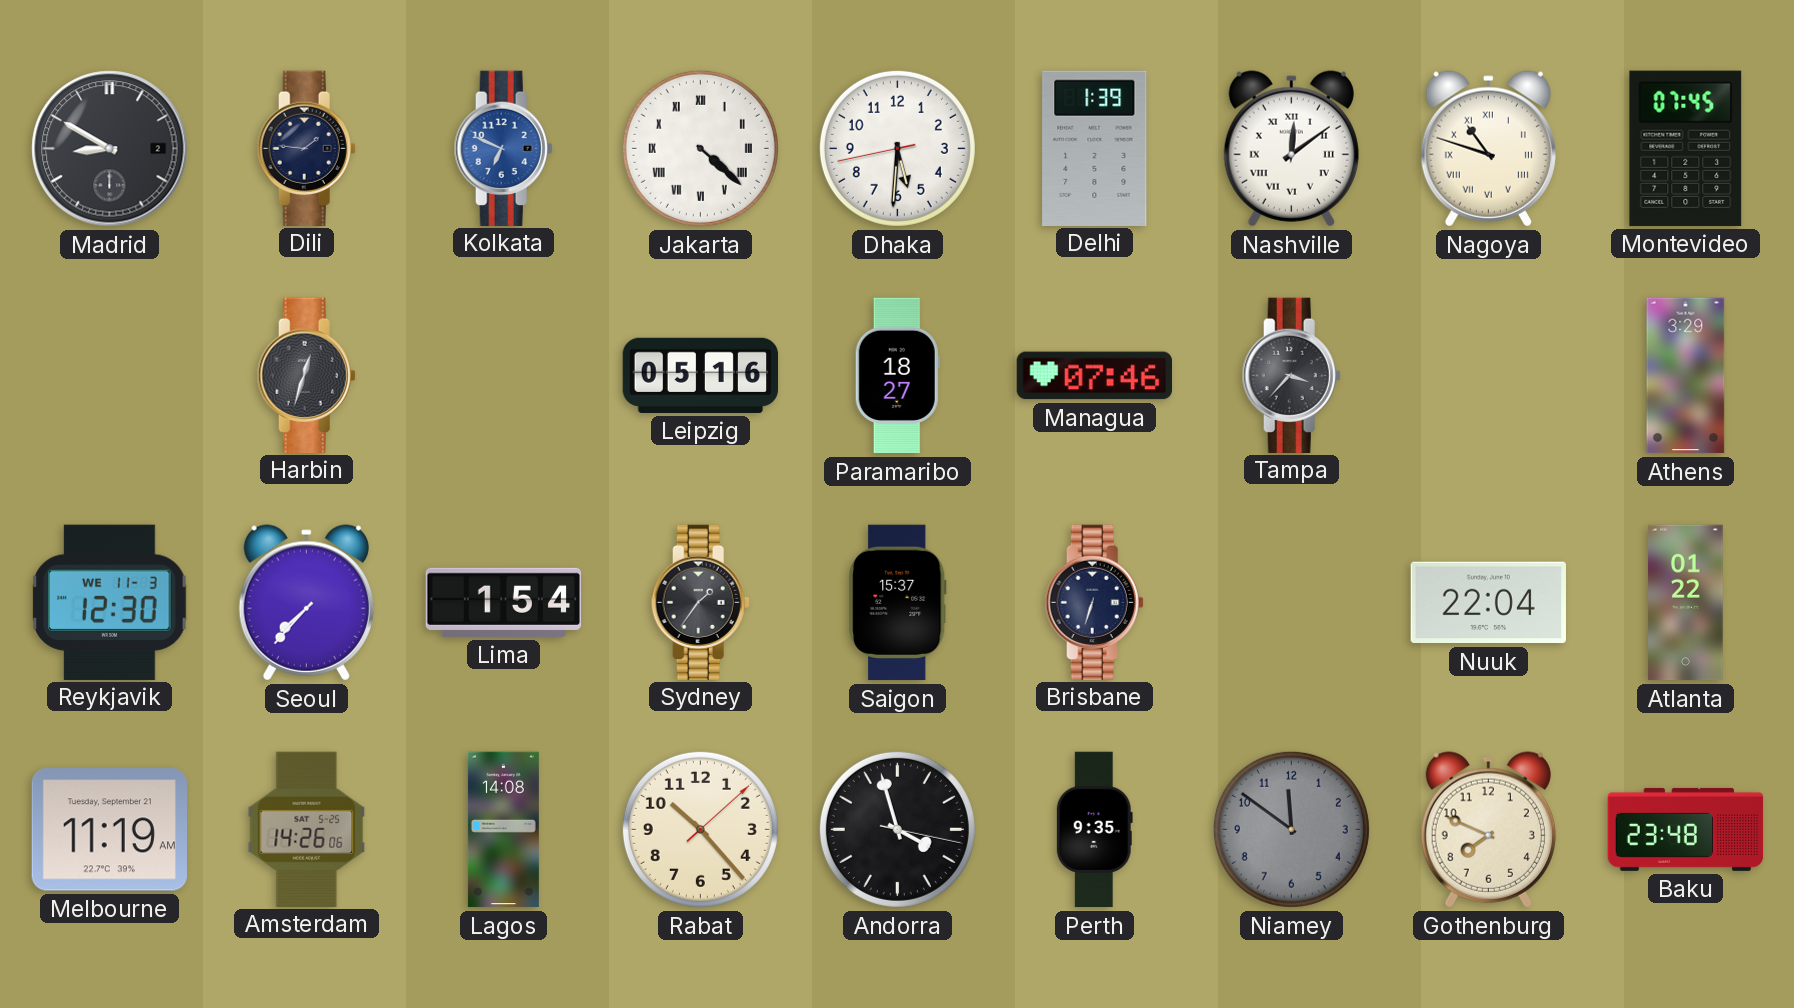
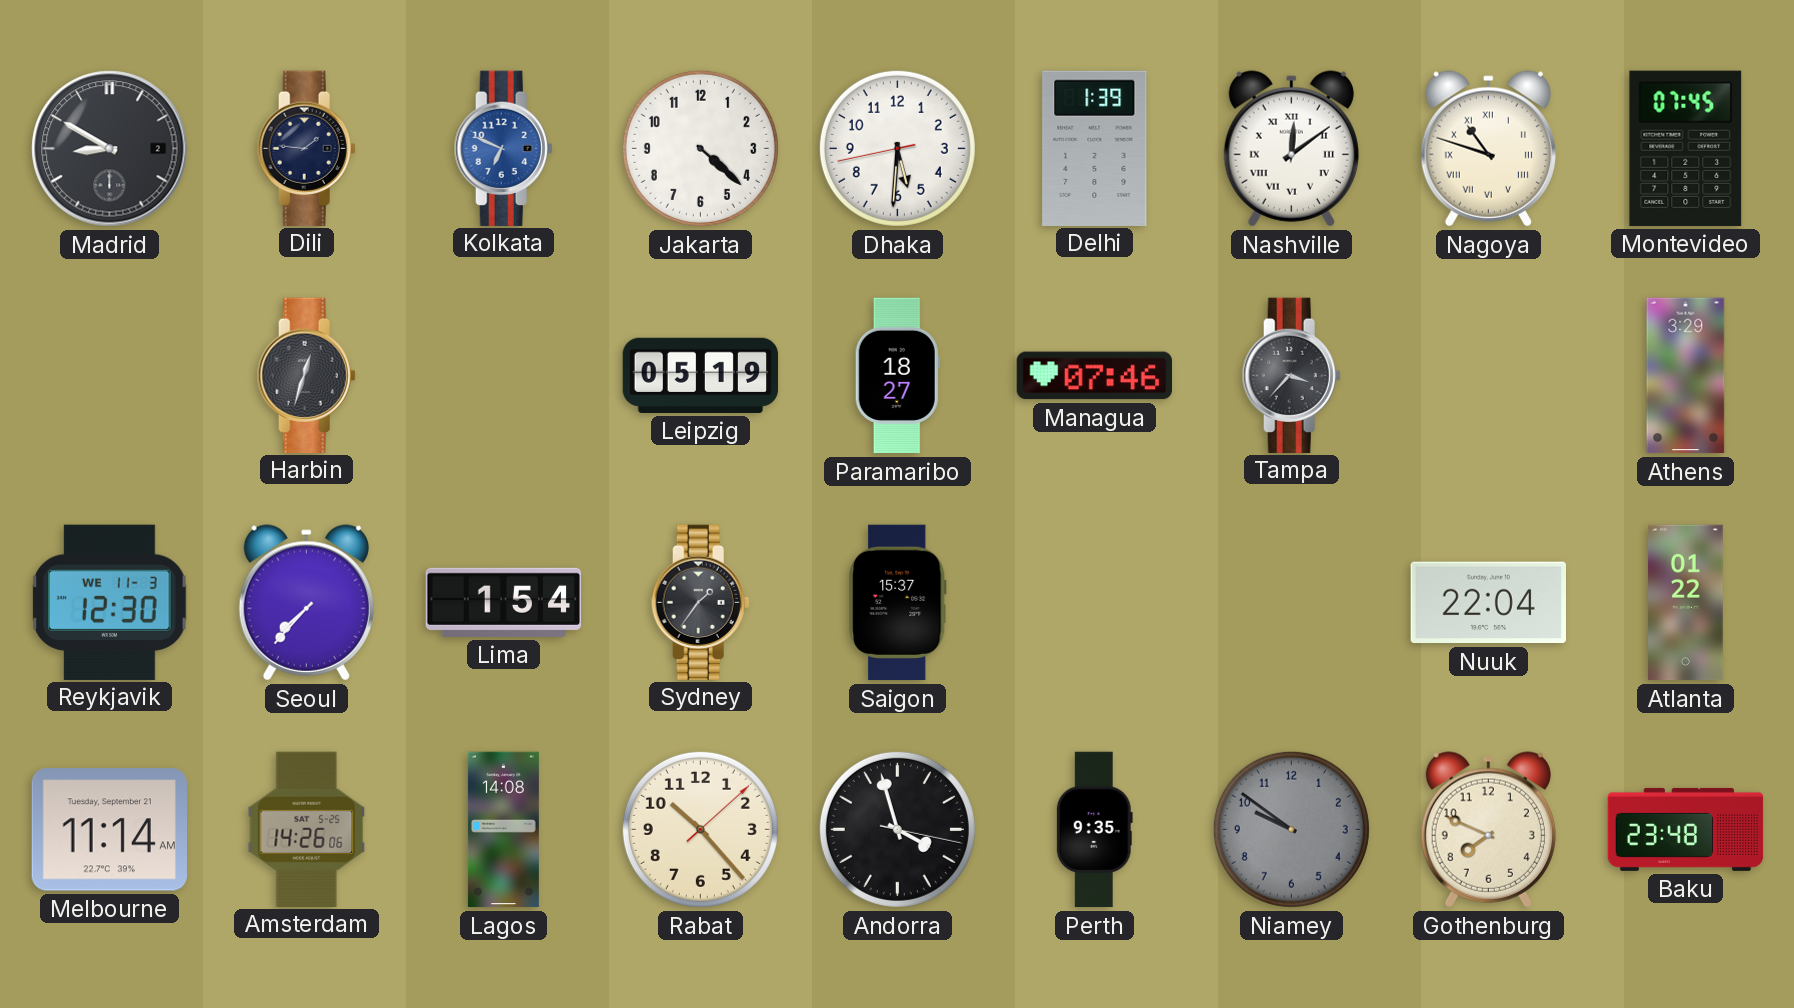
Jakarta numerals: Roman -> Arabic (700, 148)
Leipzig: 05:16 -> 05:19 (701, 375)
Brisbane: 6:33 -> none (1094, 602)
Melbourne: 11:19 -> 11:14 (109, 830)
Niamey: 11:51 -> 9:51 (1291, 829)
